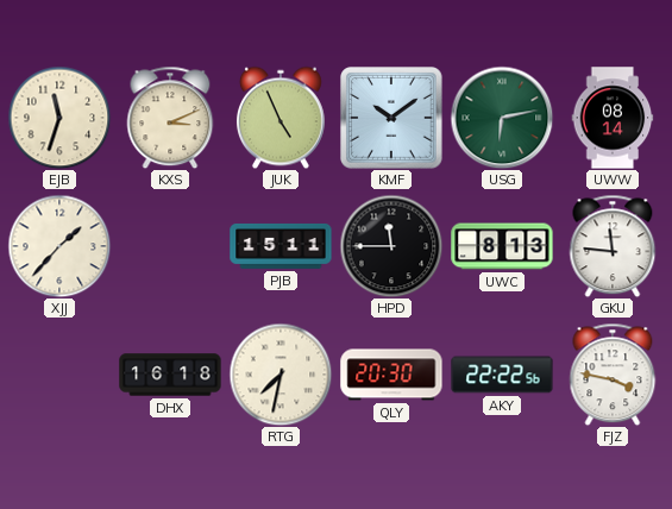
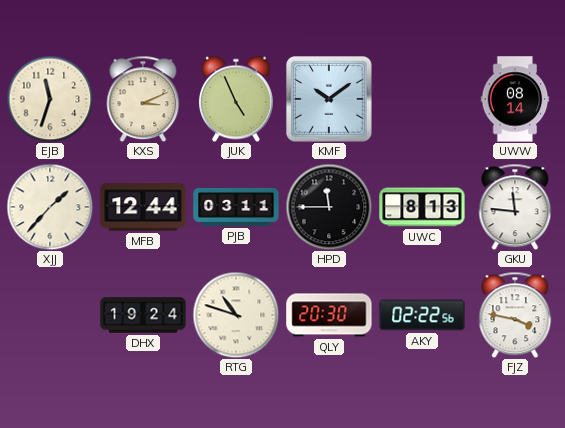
USG: 6:13 -> none (502, 118)
MFB: none -> 12:44 (143, 207)
PJB: 15:11 -> 03:11 (236, 207)
DHX: 16:18 -> 19:24 (143, 315)
RTG: 7:32 -> 10:48 (236, 315)
AKY: 22:22 -> 02:22 (422, 315)
